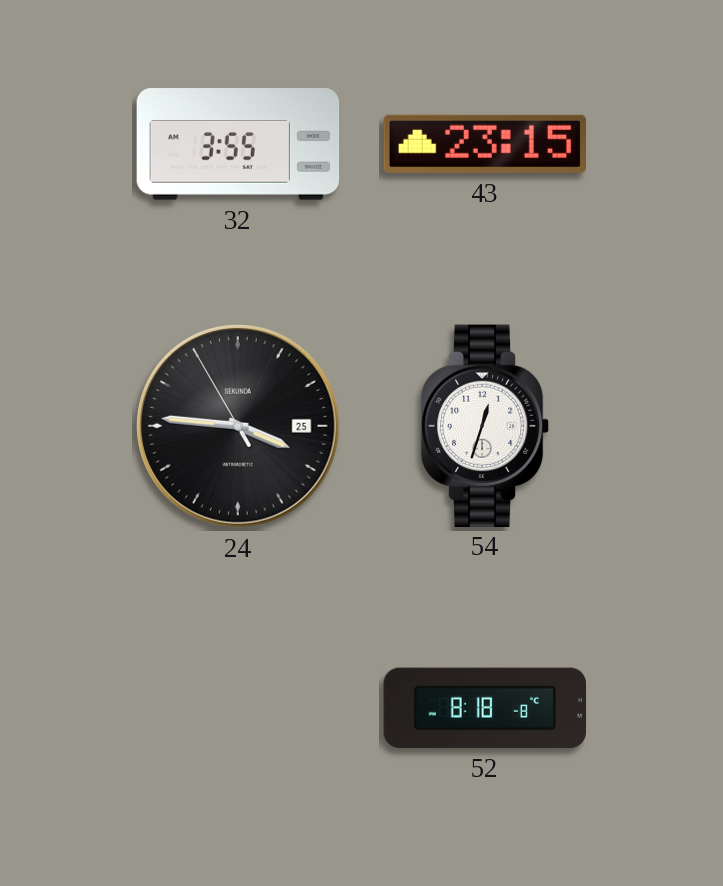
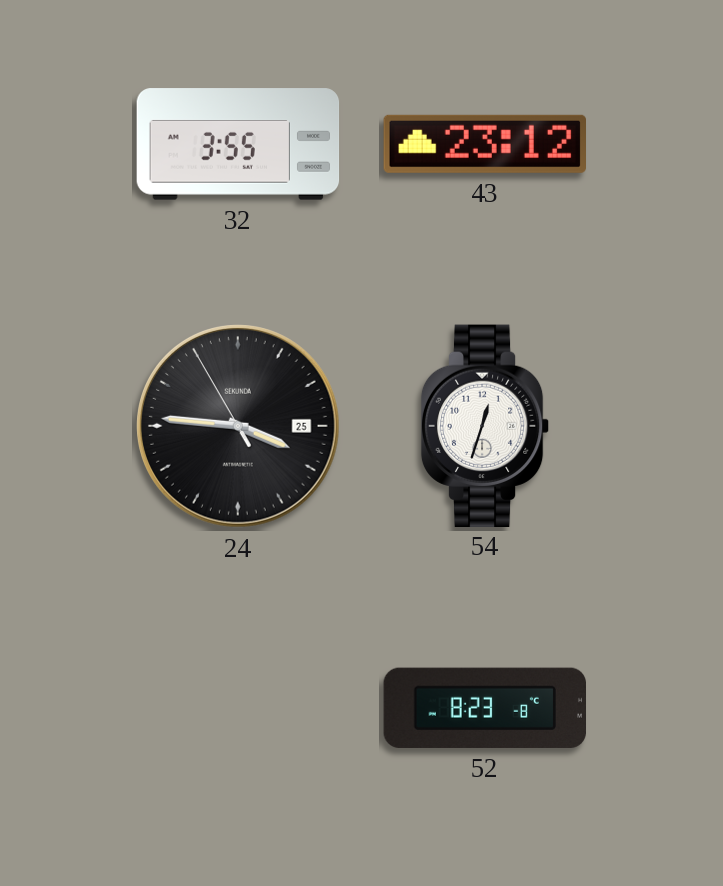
43: 23:15 -> 23:12 (484, 144)
52: 8:18 -> 8:23 (484, 708)
